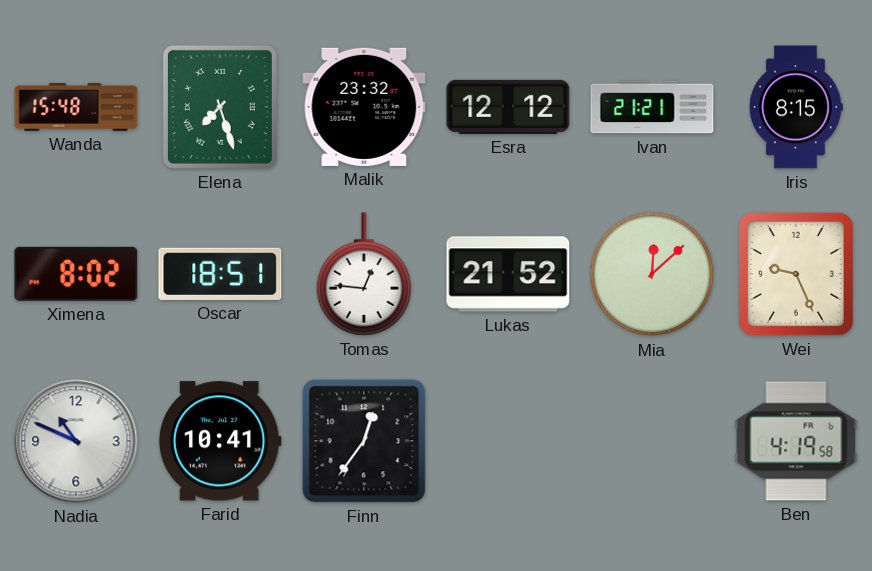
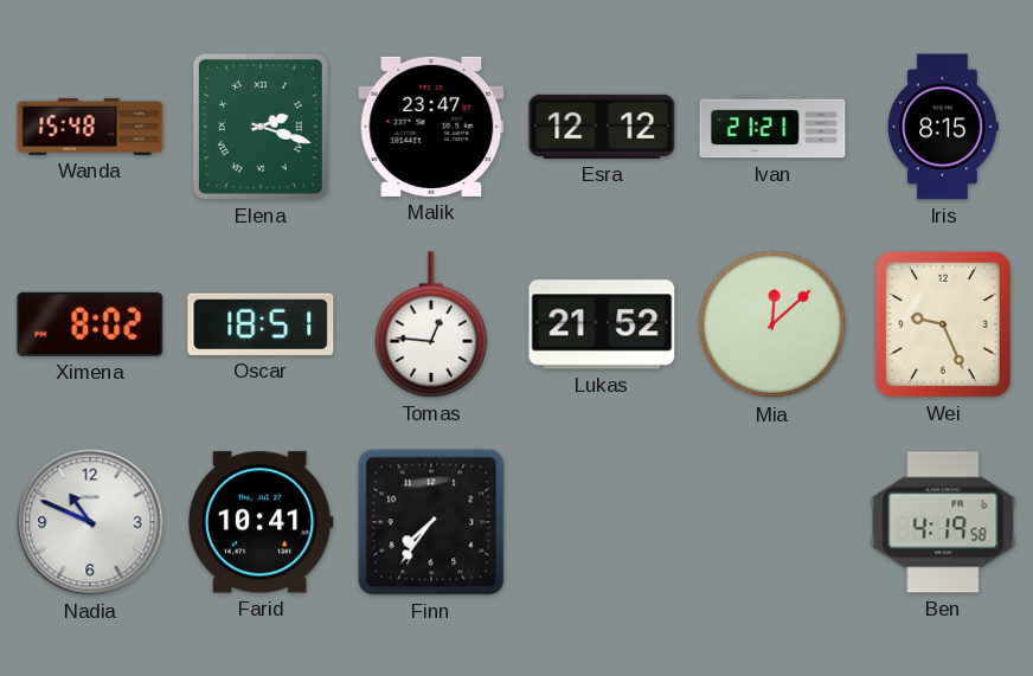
Elena: 7:27 -> 2:18 (261, 127)
Malik: 23:32 -> 23:47 (431, 127)
Finn: 12:36 -> 7:36 (431, 522)
